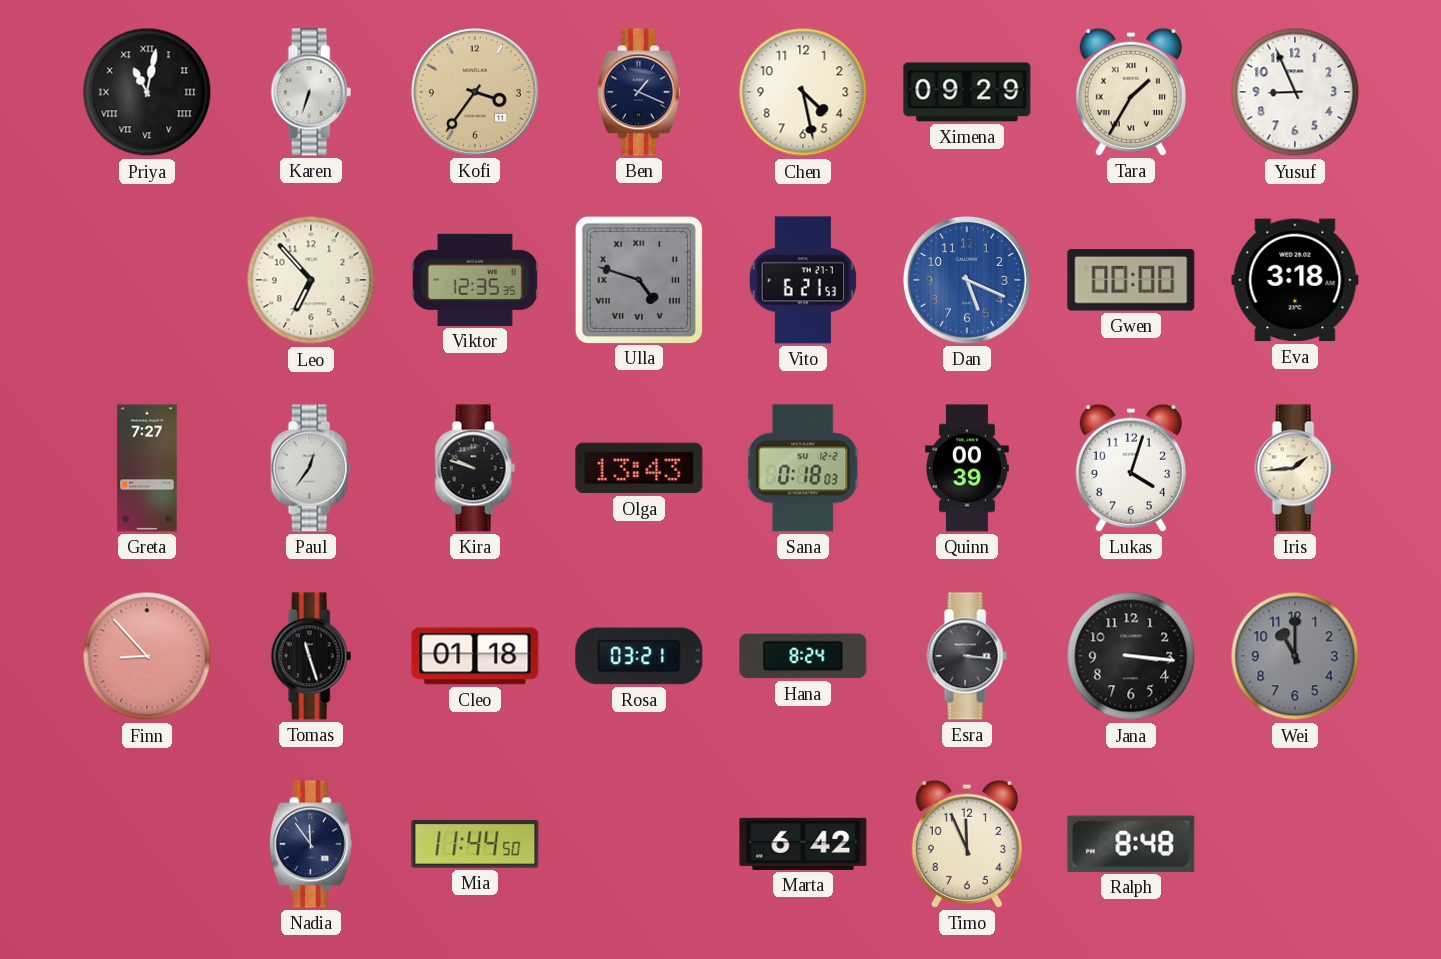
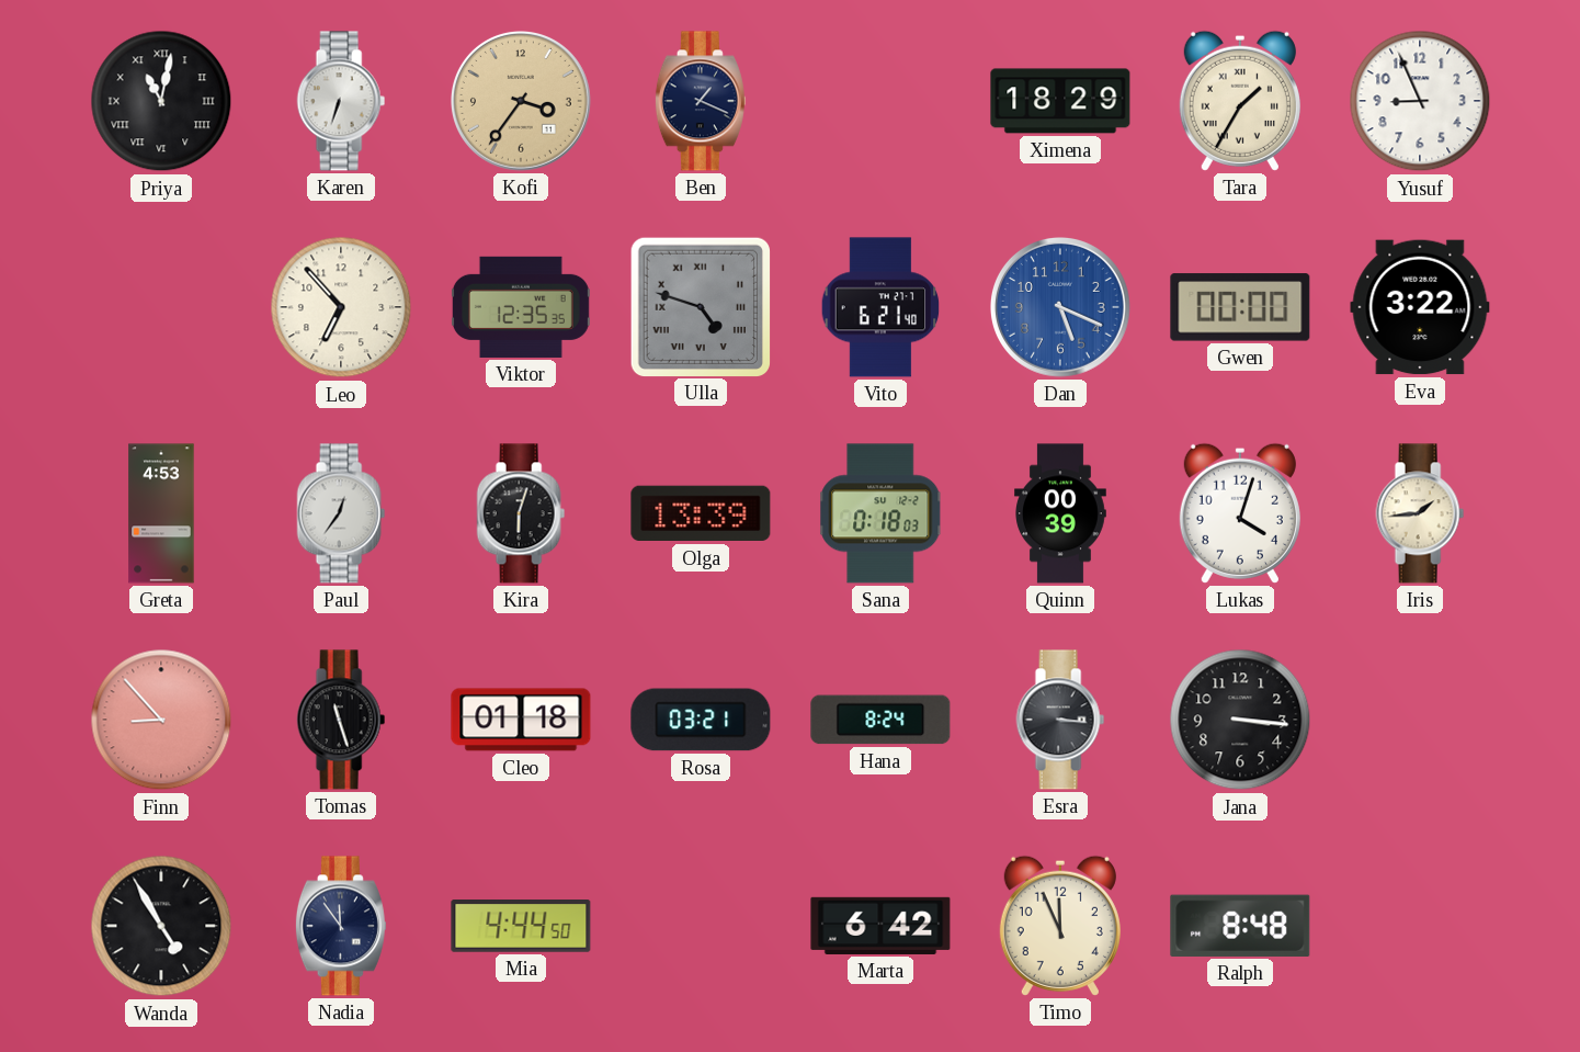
Chen: 4:28 -> none (803, 92)
Ximena: 09:29 -> 18:29 (1060, 101)
Vito: 6:21:53 -> 6:21:40 (880, 307)
Eva: 3:18 -> 3:22 (1420, 307)
Greta: 7:27 -> 4:53 (161, 513)
Kira: 9:48 -> 6:03 (521, 513)
Olga: 13:43 -> 13:39 (701, 513)
Wei: 11:00 -> none (1295, 656)
Wanda: none -> 4:55 (161, 926)
Mia: 11:44 -> 4:44 (521, 926)
